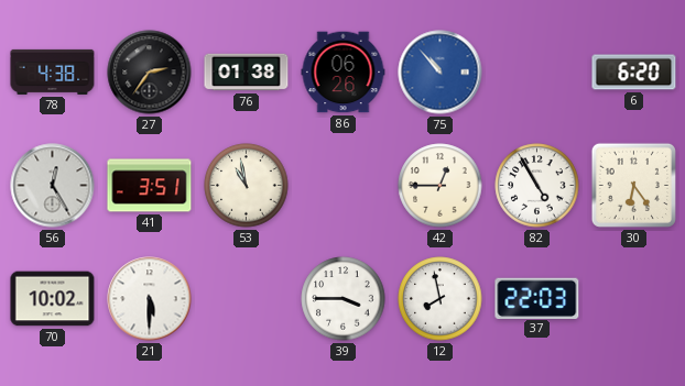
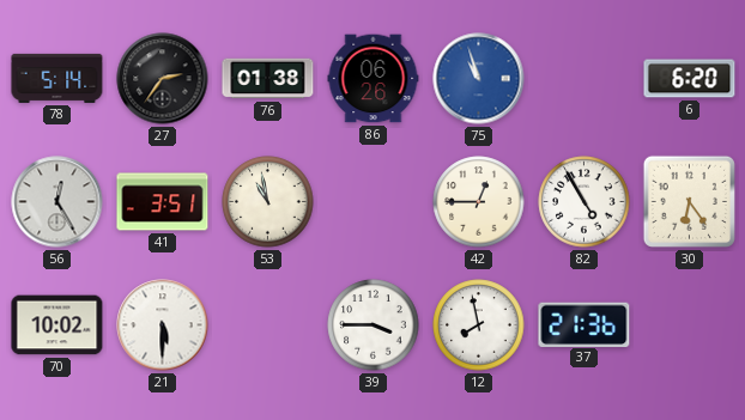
78: 4:38 -> 5:14 (57, 78)
75: 10:53 -> 10:57 (479, 79)
37: 22:03 -> 21:36 (585, 324)
